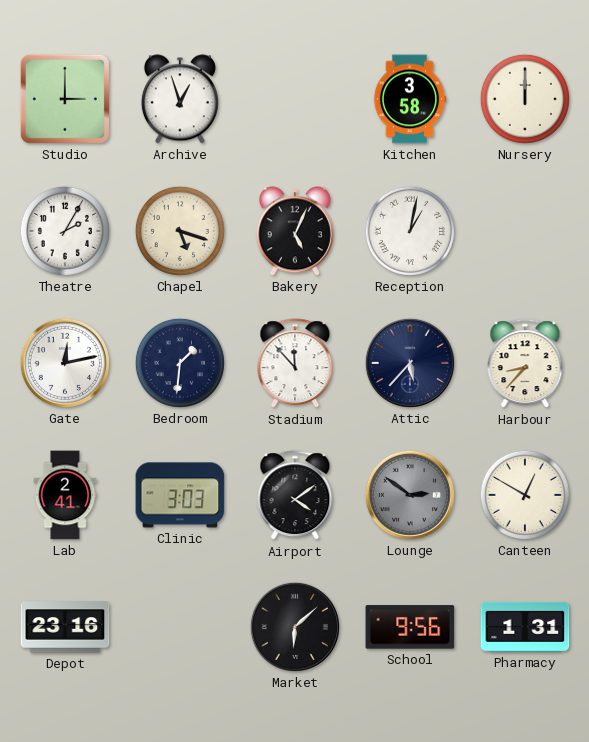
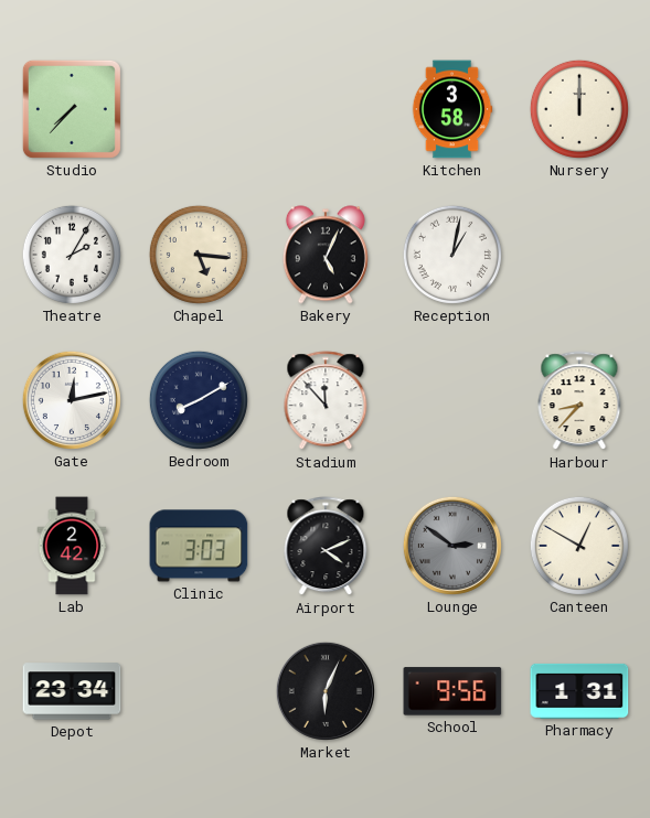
Studio: 3:00 -> 7:37 (72, 109)
Archive: 12:57 -> none (180, 99)
Chapel: 5:18 -> 5:16 (199, 255)
Bedroom: 1:31 -> 8:10 (199, 400)
Attic: 5:37 -> none (410, 363)
Lab: 2:41 -> 2:42 (72, 546)
Airport: 4:09 -> 4:11 (326, 547)
Depot: 23:16 -> 23:34 (72, 691)
Market: 6:08 -> 6:04 (326, 691)
